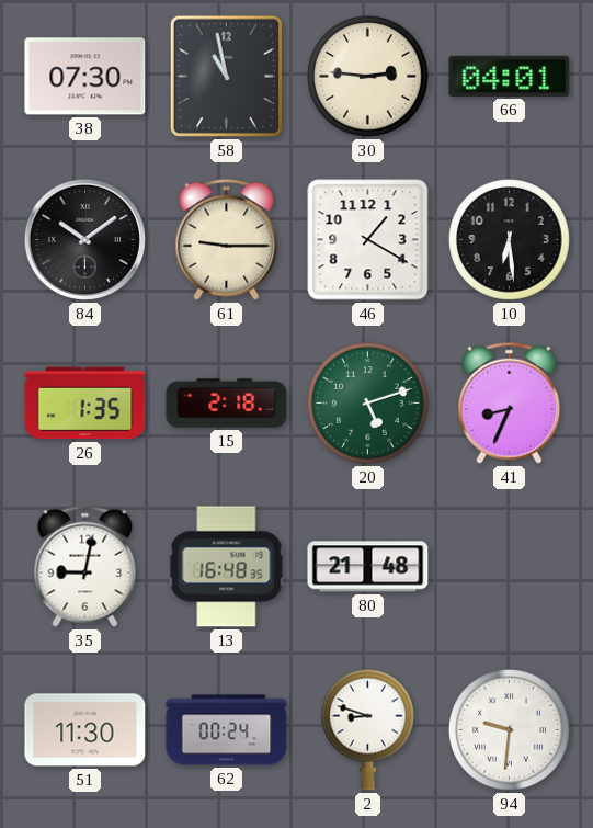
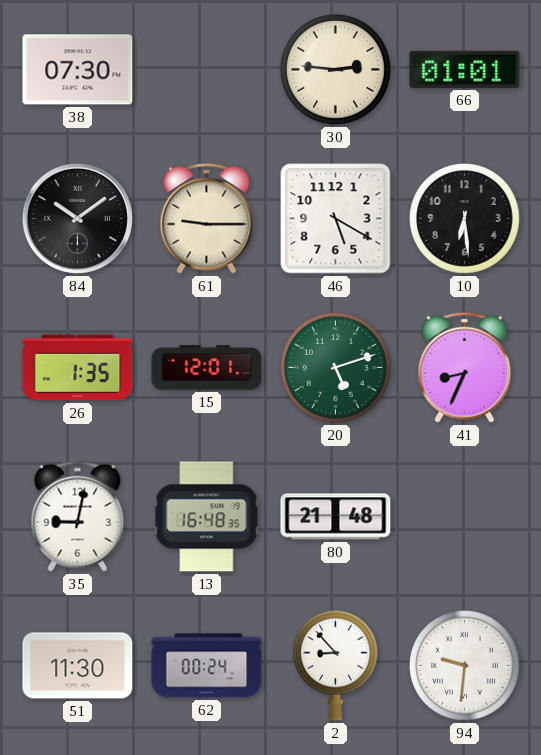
58: 10:58 -> none (226, 76)
66: 04:01 -> 01:01 (465, 69)
46: 1:20 -> 5:20 (336, 219)
15: 2:18 -> 12:01 (207, 368)
2: 8:48 -> 8:53 (336, 665)
